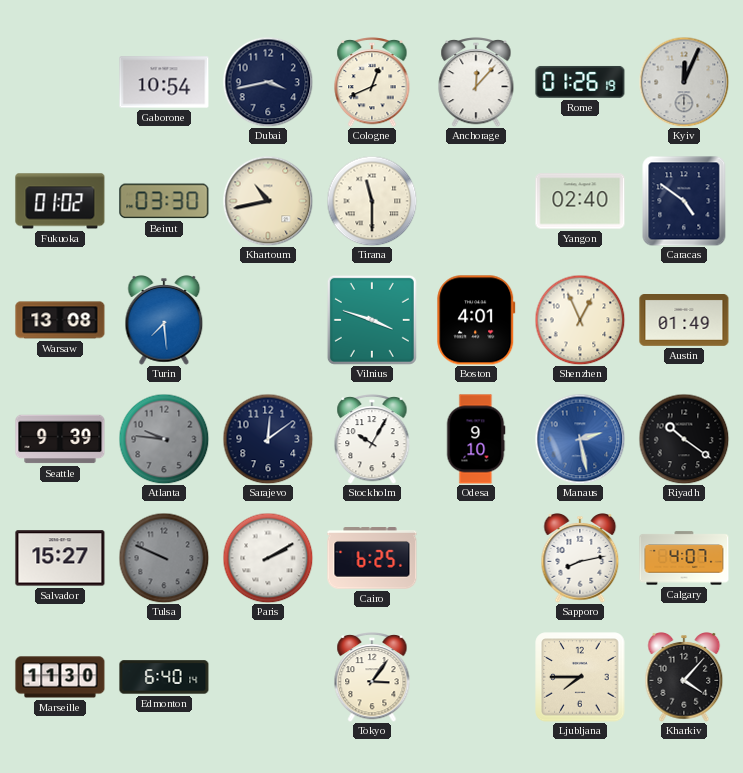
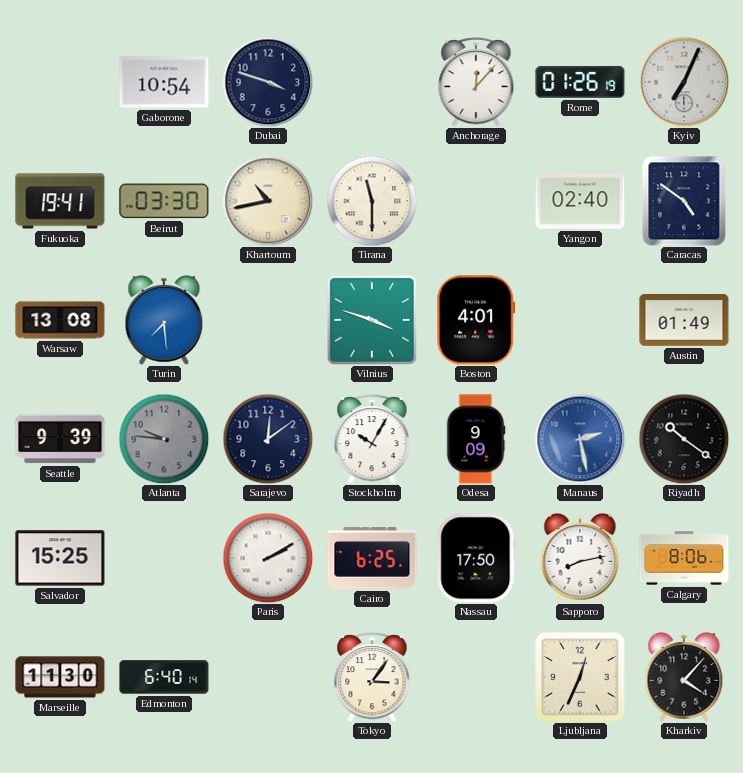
Dubai: 3:43 -> 3:48 (268, 82)
Cologne: 12:41 -> none (372, 83)
Kyiv: 12:04 -> 7:04 (684, 82)
Fukuoka: 01:02 -> 19:41 (60, 201)
Shenzhen: 12:56 -> none (580, 320)
Odesa: 9:10 -> 9:09 (476, 439)
Salvador: 15:27 -> 15:25 (60, 558)
Tulsa: 9:49 -> none (164, 558)
Nassau: none -> 17:50 (476, 558)
Calgary: 4:07 -> 8:06 (684, 558)
Ljubljana: 7:45 -> 12:34 (580, 677)
